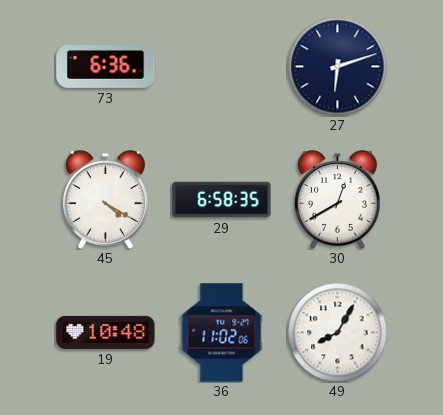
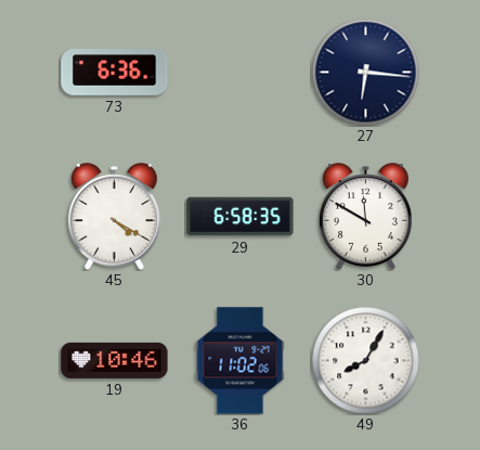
27: 6:12 -> 6:16 (366, 73)
30: 12:40 -> 11:50 (365, 217)
19: 10:48 -> 10:46 (115, 360)
